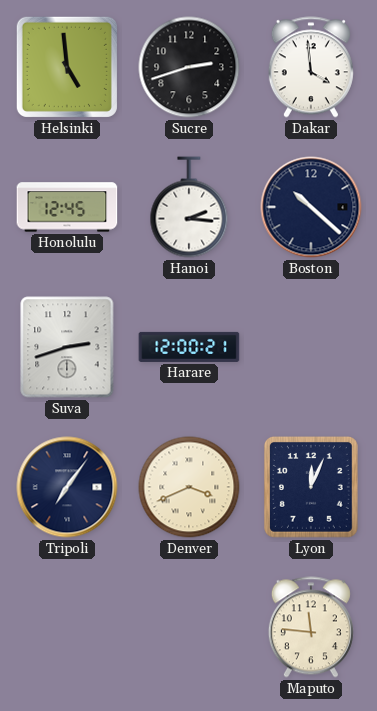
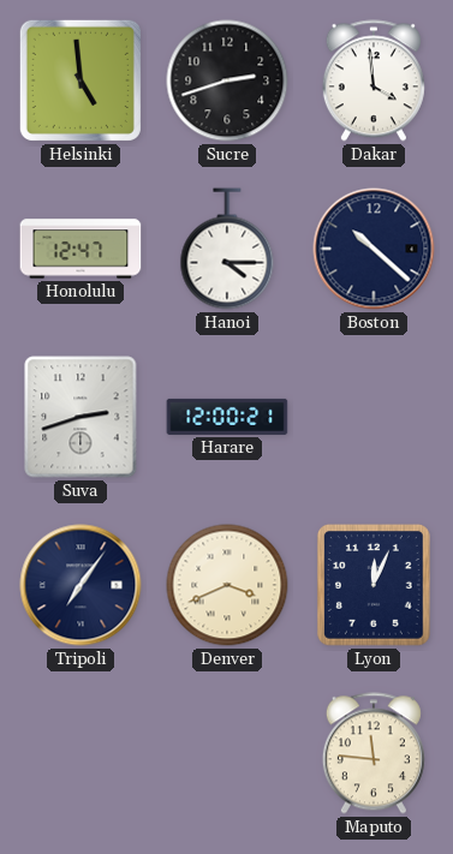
Honolulu: 12:45 -> 12:47 (81, 249)
Hanoi: 2:16 -> 4:15 (227, 249)
